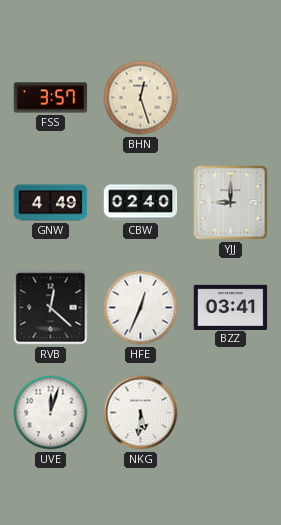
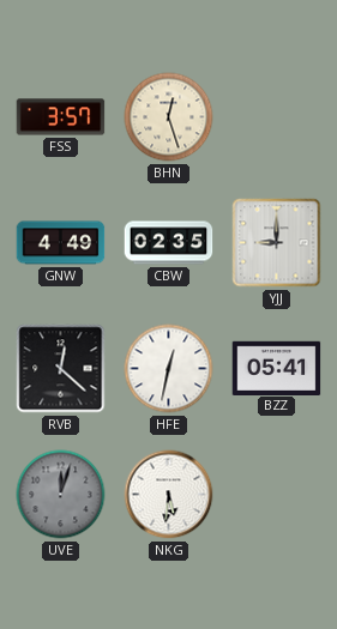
CBW: 02:40 -> 02:35 (169, 243)
HFE: 12:34 -> 12:32 (169, 369)
BZZ: 03:41 -> 05:41 (277, 368)
UVE dial: white -> grey (61, 495)
